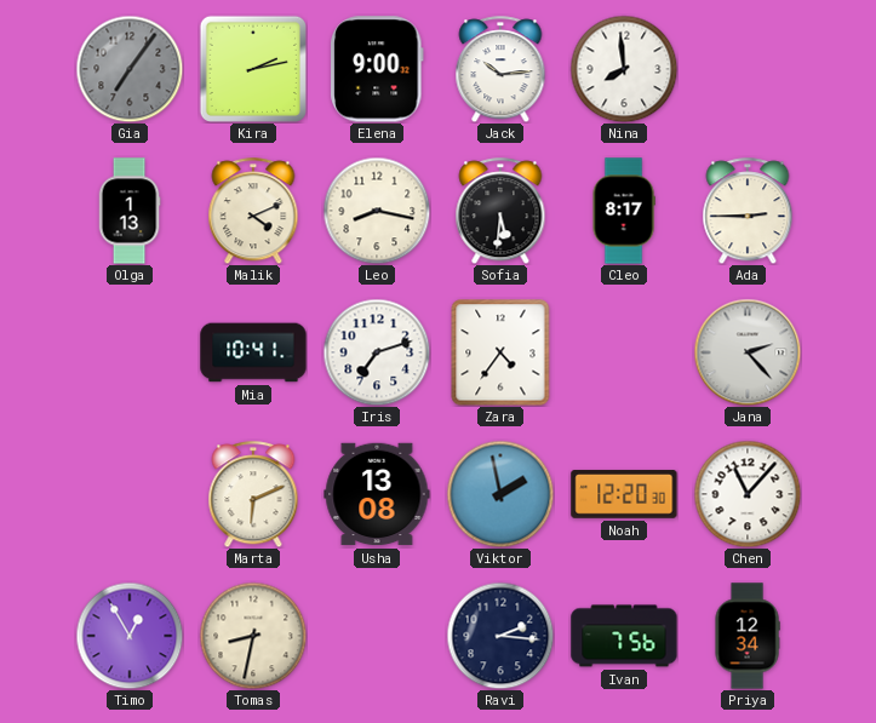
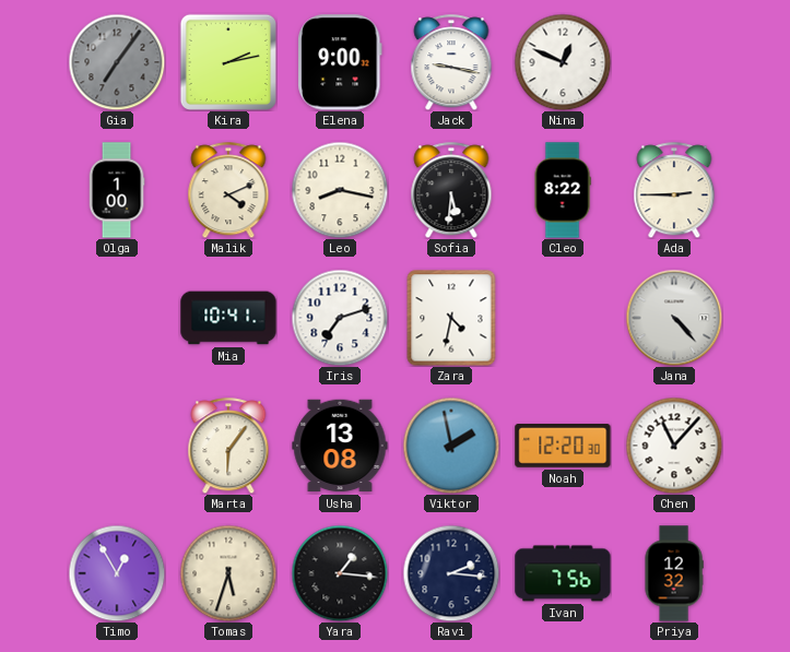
Jack: 10:14 -> 9:17 (451, 62)
Nina: 7:59 -> 12:49 (563, 62)
Olga: 1:13 -> 1:00 (117, 190)
Cleo: 8:17 -> 8:22 (563, 190)
Zara: 4:36 -> 4:32 (451, 318)
Jana: 2:23 -> 4:23 (674, 318)
Marta: 6:11 -> 6:06 (228, 446)
Tomas: 8:32 -> 5:33 (228, 573)
Yara: none -> 1:16 (340, 573)
Priya: 12:34 -> 12:32 (674, 573)
